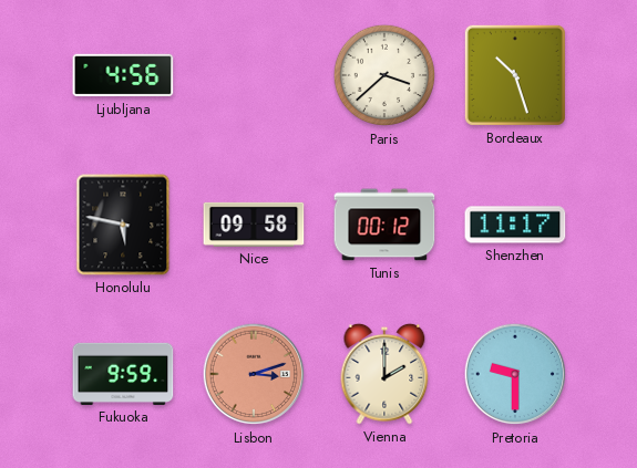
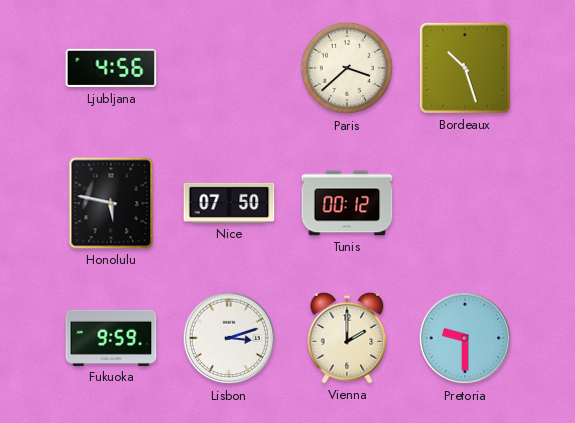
Nice: 09:58 -> 07:50 (229, 203)
Shenzhen: 11:17 -> none (515, 225)
Lisbon dial: salmon -> white (229, 338)
